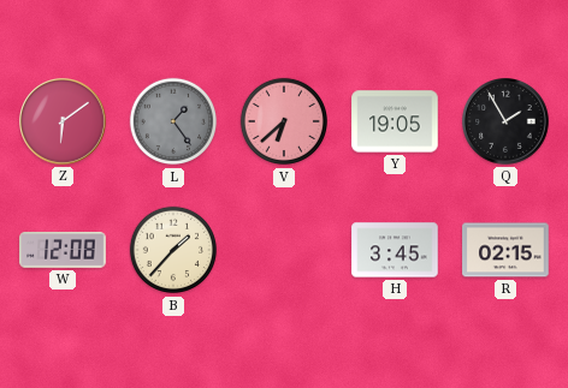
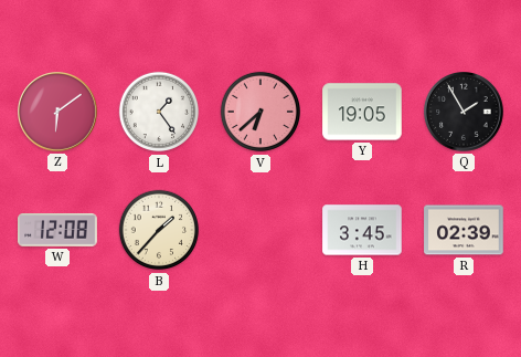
L dial: grey -> white (159, 112)
R: 02:15 -> 02:39 (464, 230)
